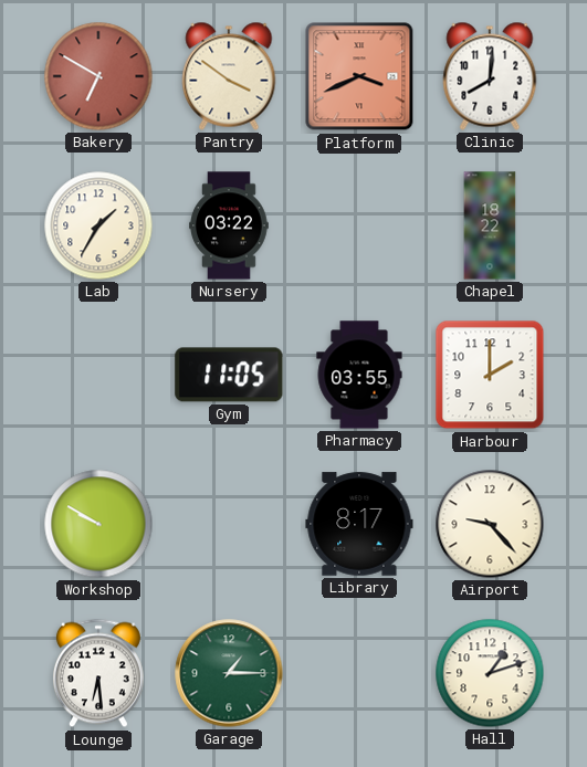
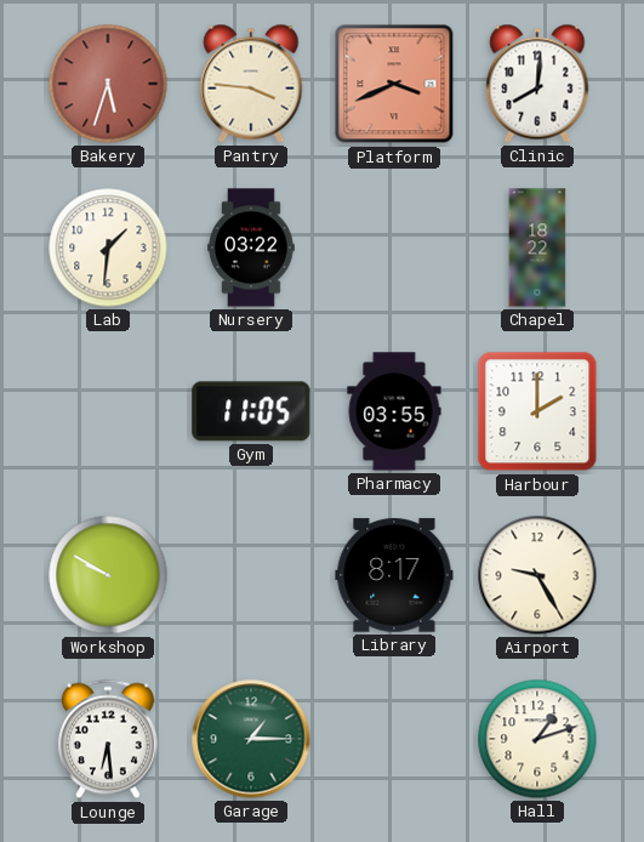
Bakery: 6:50 -> 5:33 (108, 84)
Pantry: 3:51 -> 3:46 (251, 84)
Lab: 1:35 -> 1:31 (108, 248)
Airport: 9:23 -> 9:25 (537, 575)
